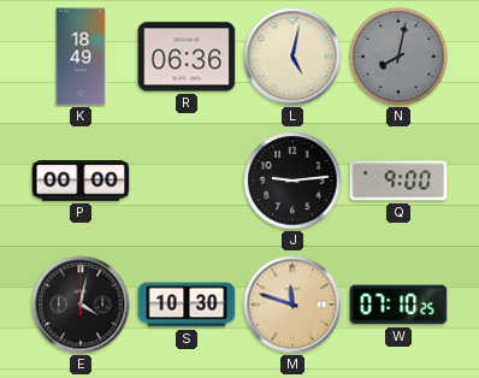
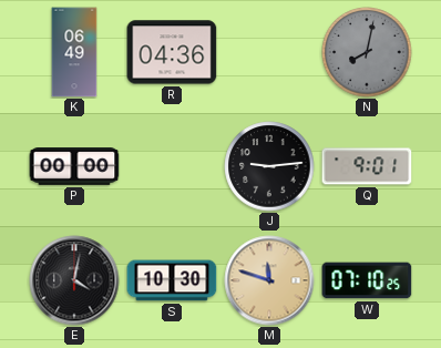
K: 18:49 -> 06:49 (74, 52)
R: 06:36 -> 04:36 (172, 52)
L: 5:02 -> none (292, 57)
Q: 9:00 -> 9:01 (367, 166)
